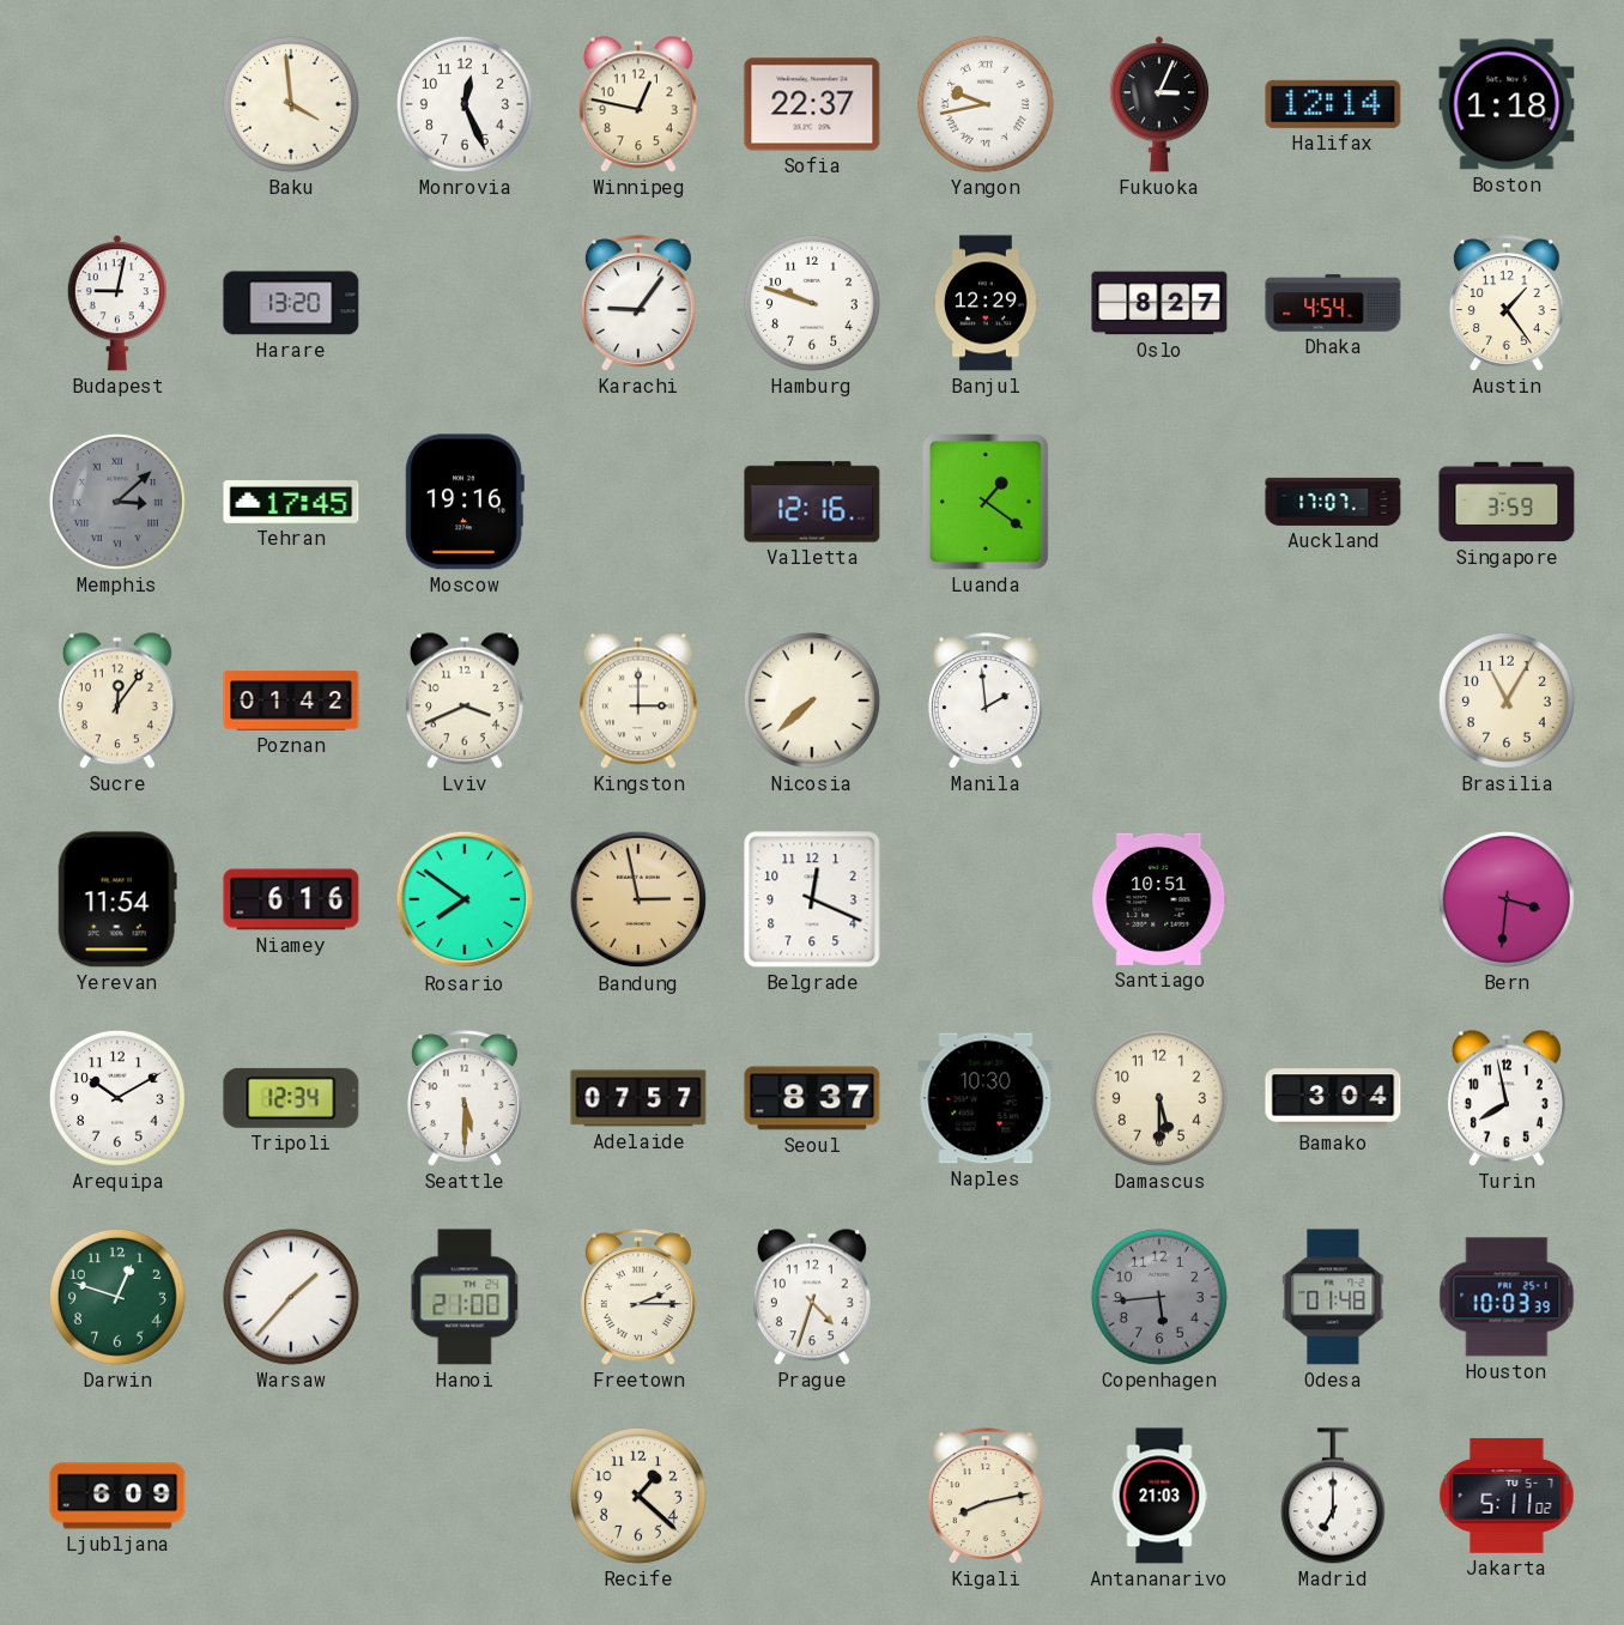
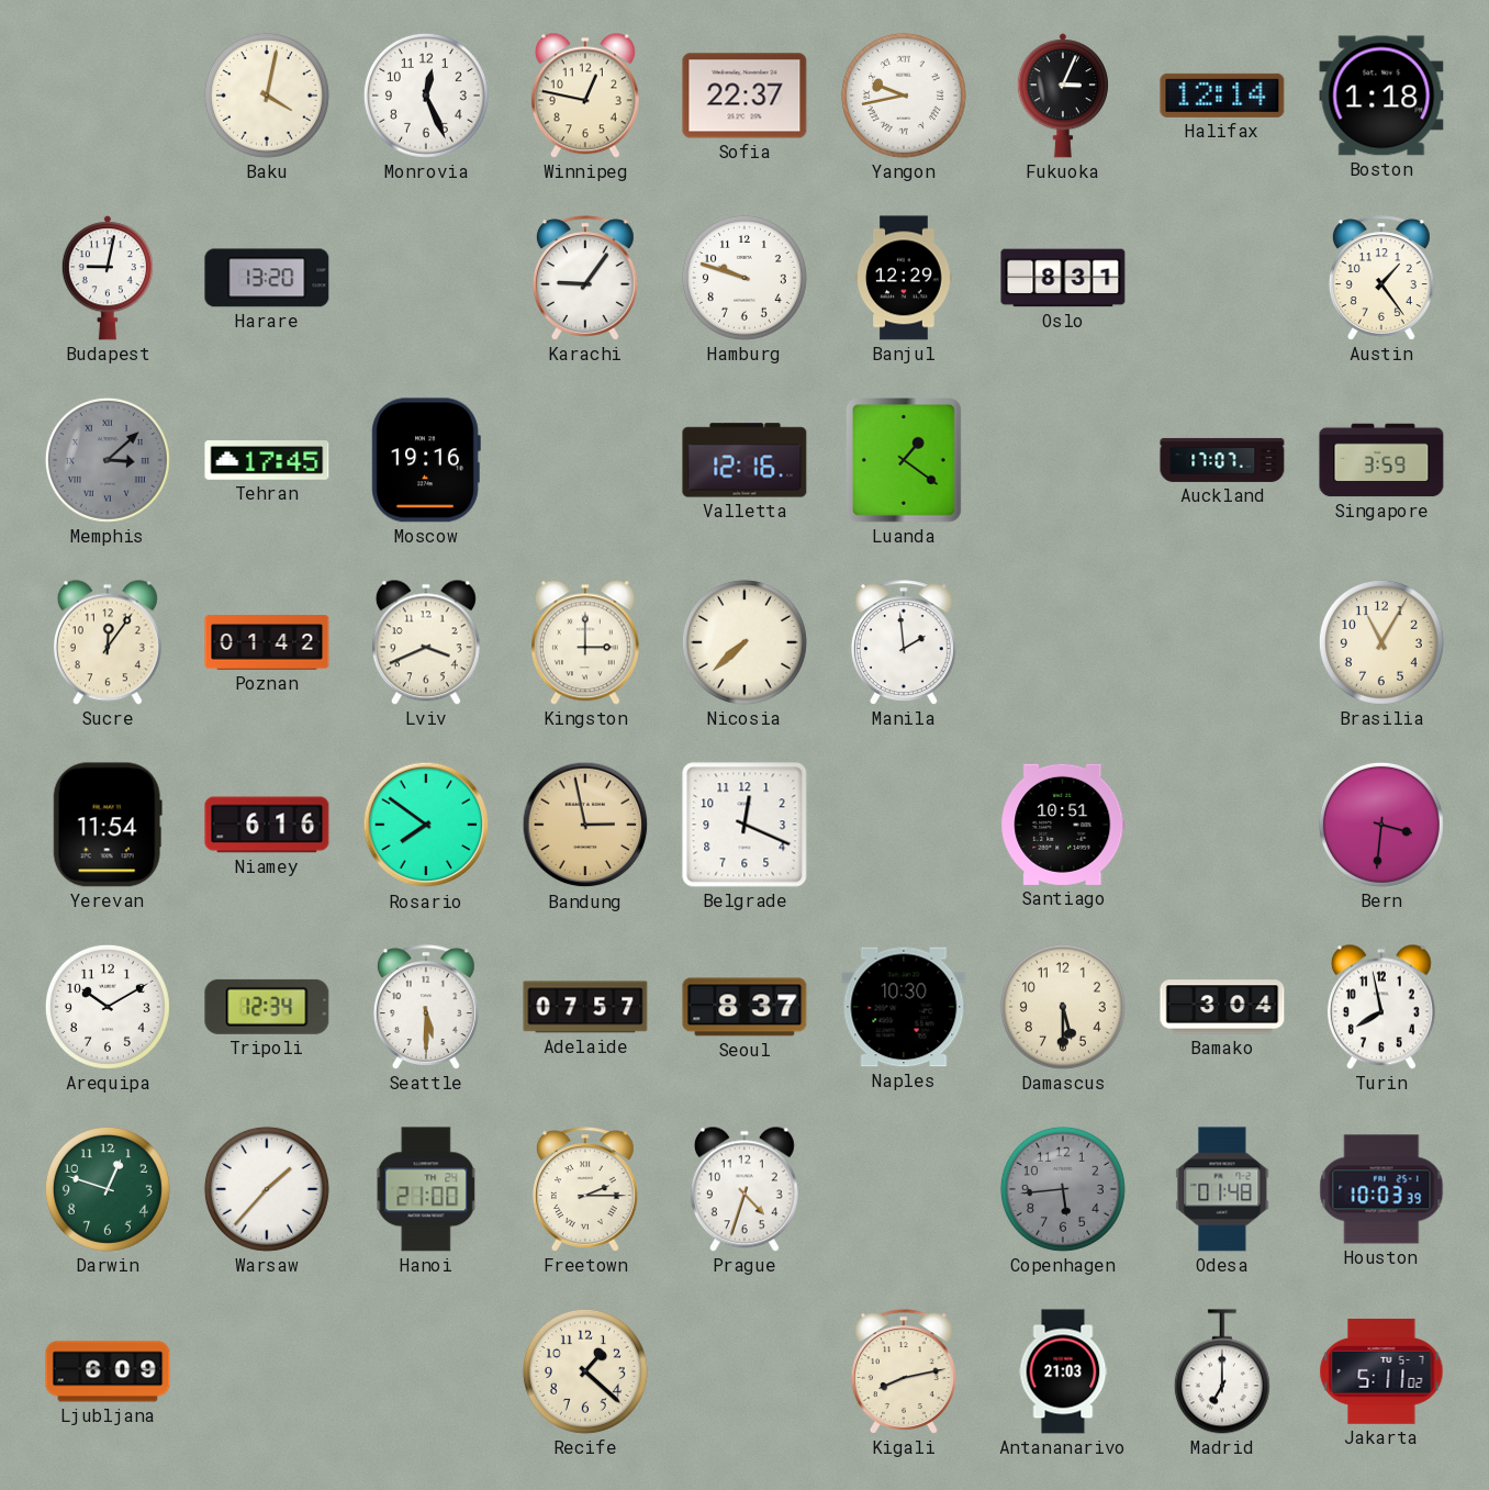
Baku: 3:59 -> 4:02 (267, 96)
Oslo: 8:27 -> 8:31 (1063, 278)
Dhaka: 4:54 -> none (1333, 303)
